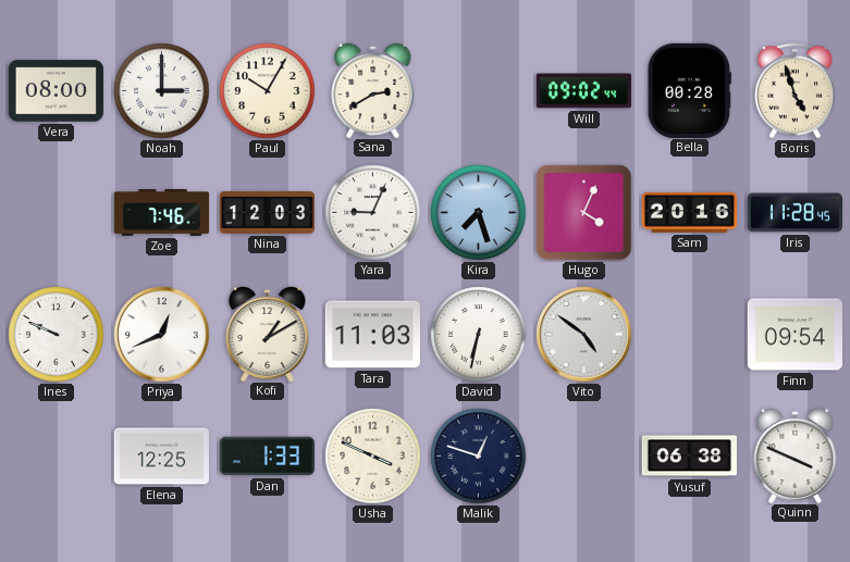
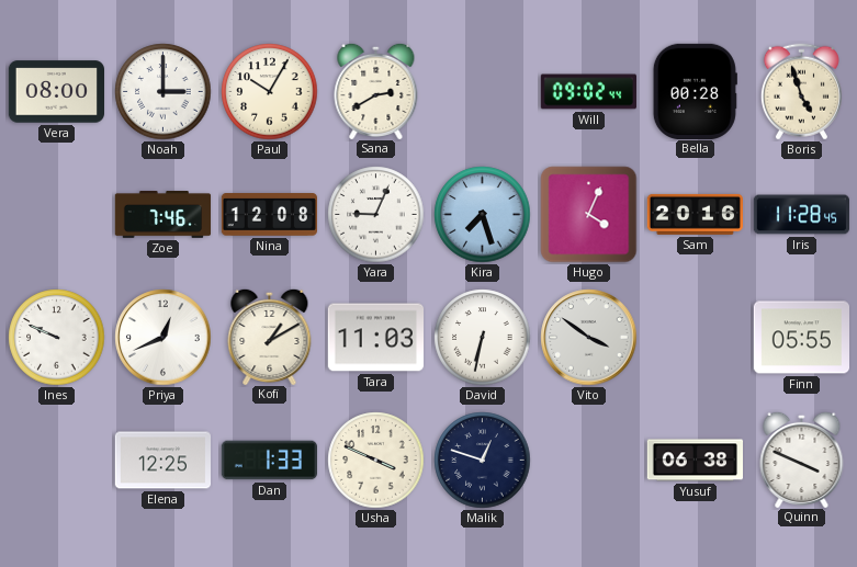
Nina: 12:03 -> 12:08 (269, 215)
Vito: 4:51 -> 3:51 (589, 338)
Finn: 09:54 -> 05:55 (801, 338)
